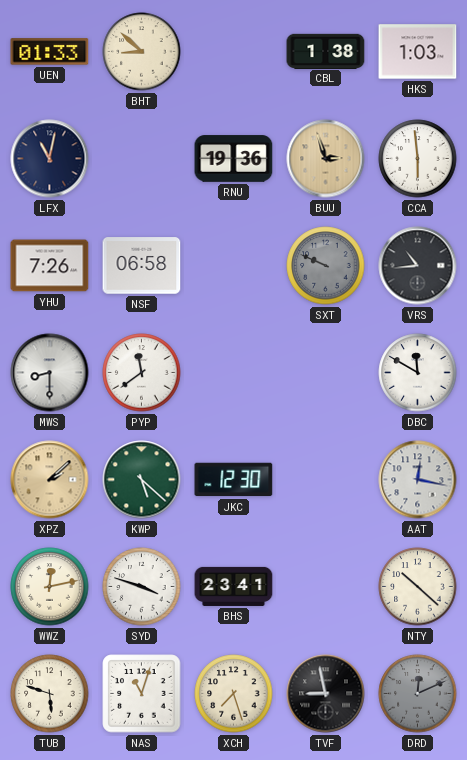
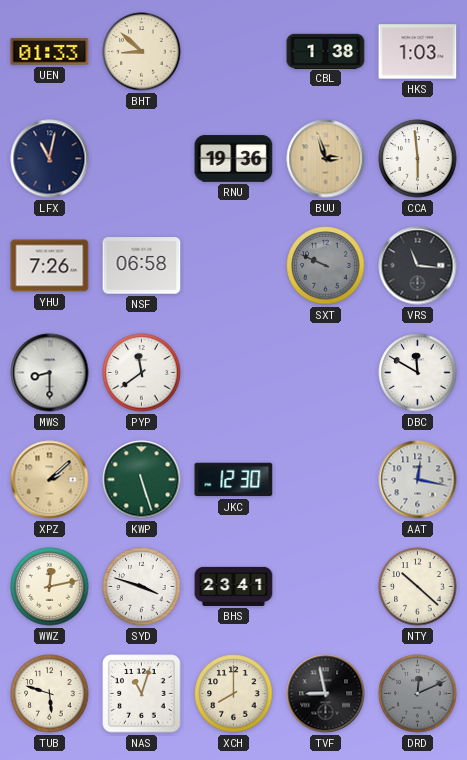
VRS: 10:44 -> 11:16 (418, 266)
KWP: 5:22 -> 5:27 (142, 480)
XCH: 7:27 -> 8:00 (234, 694)
